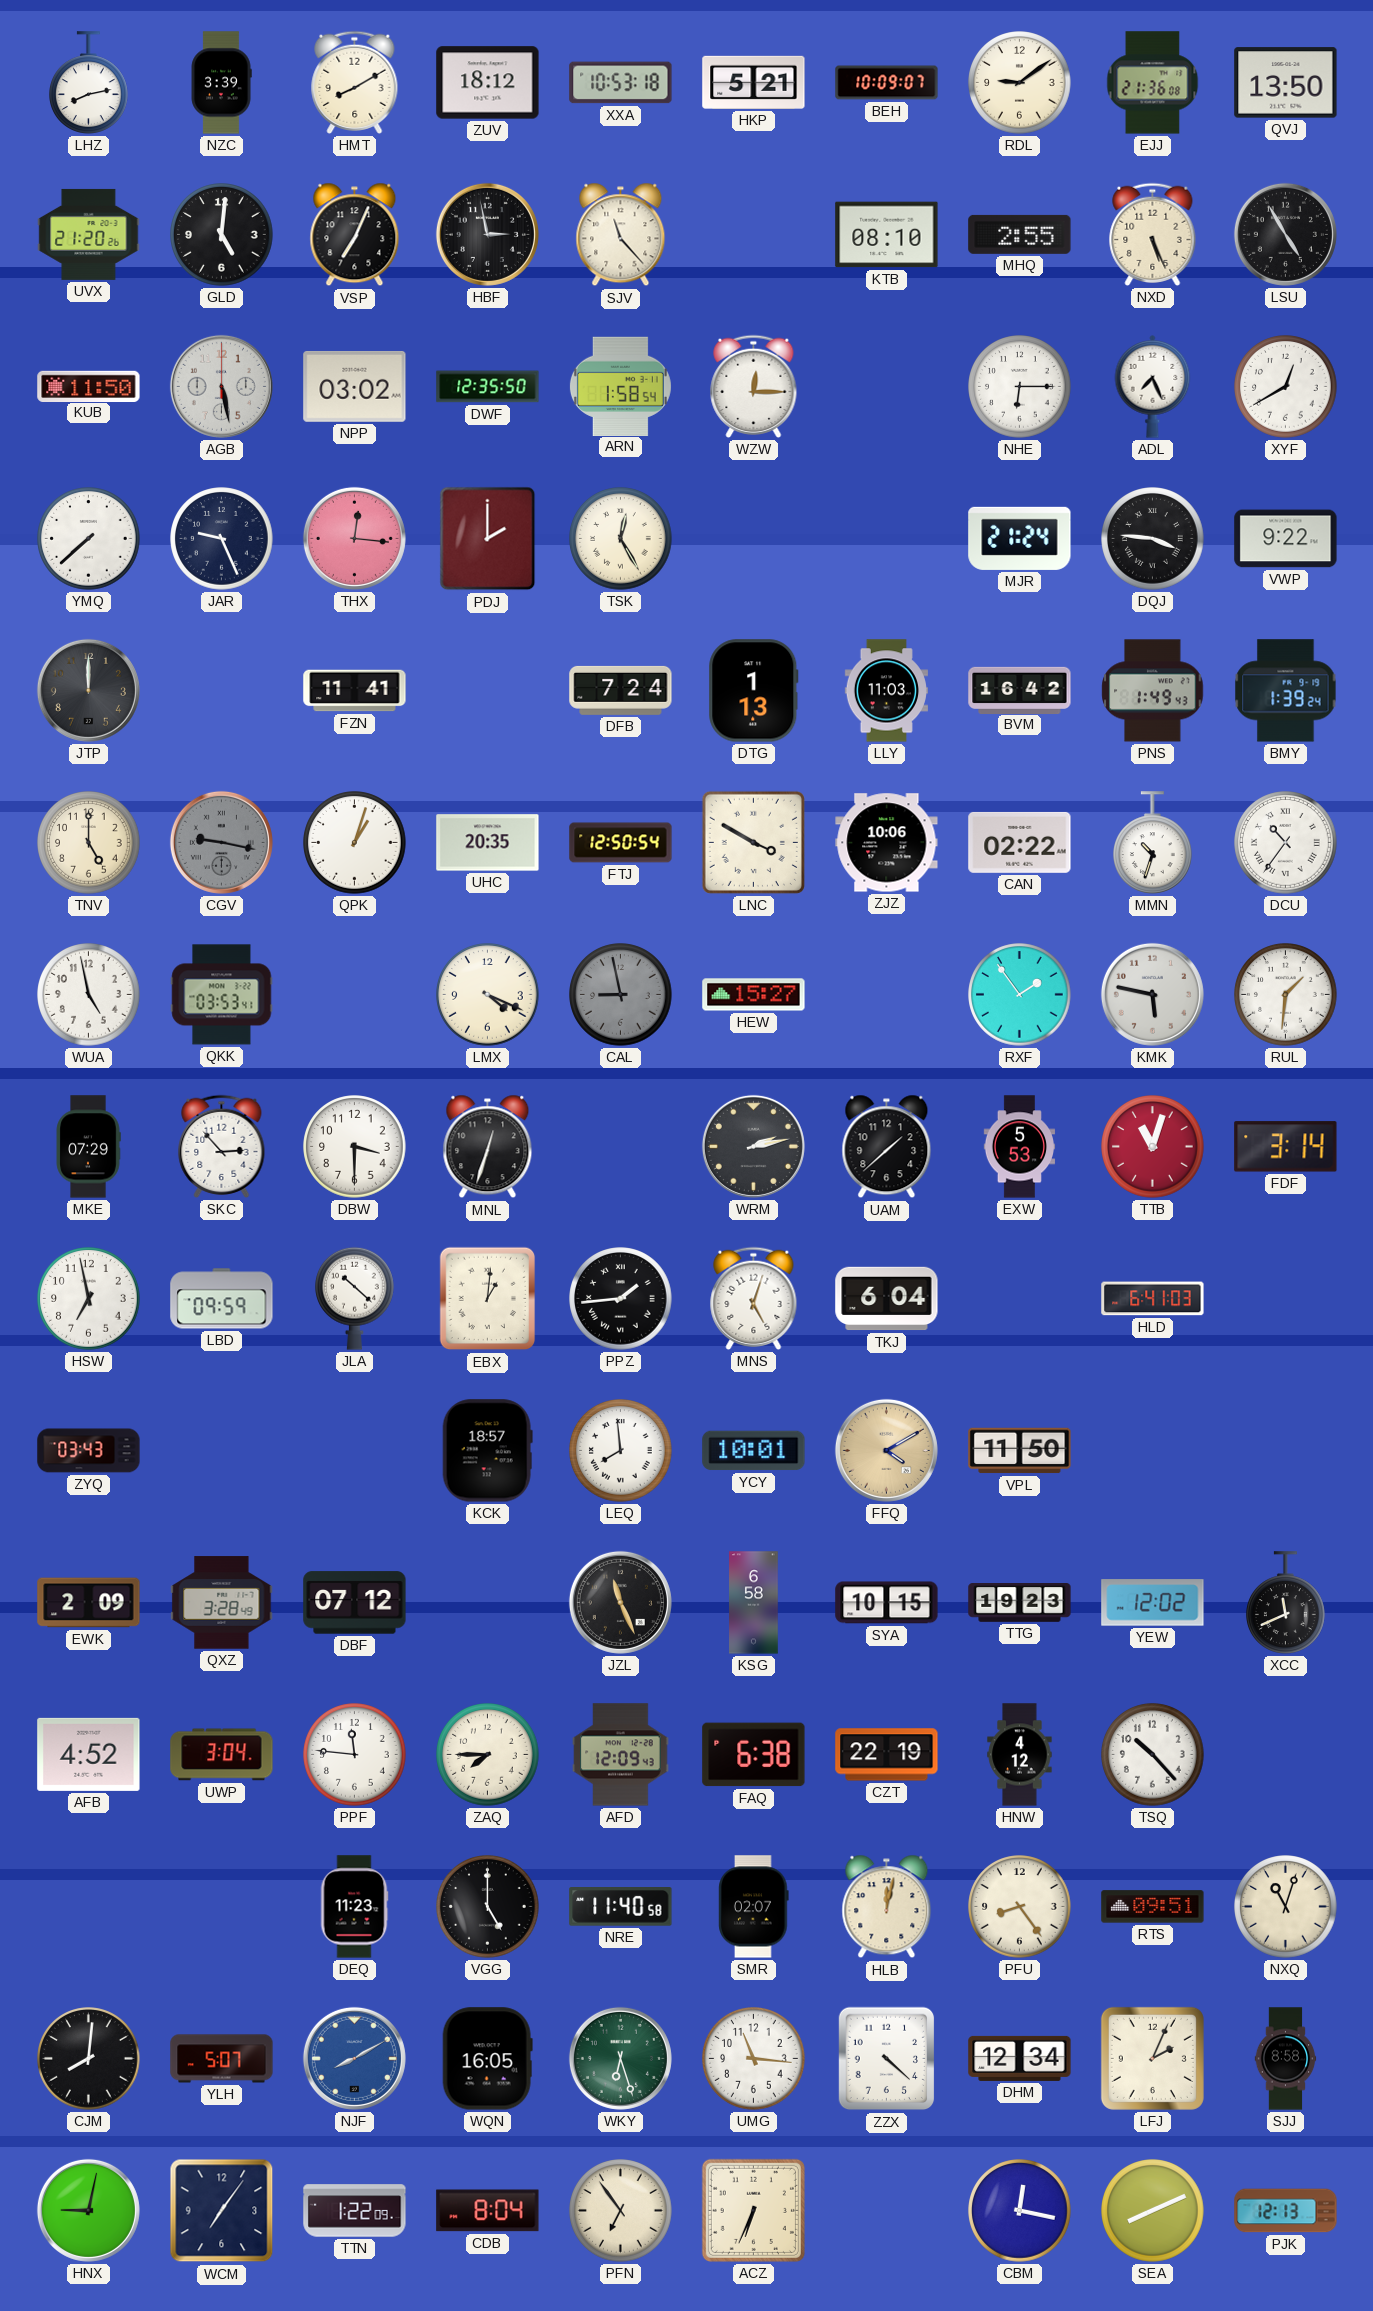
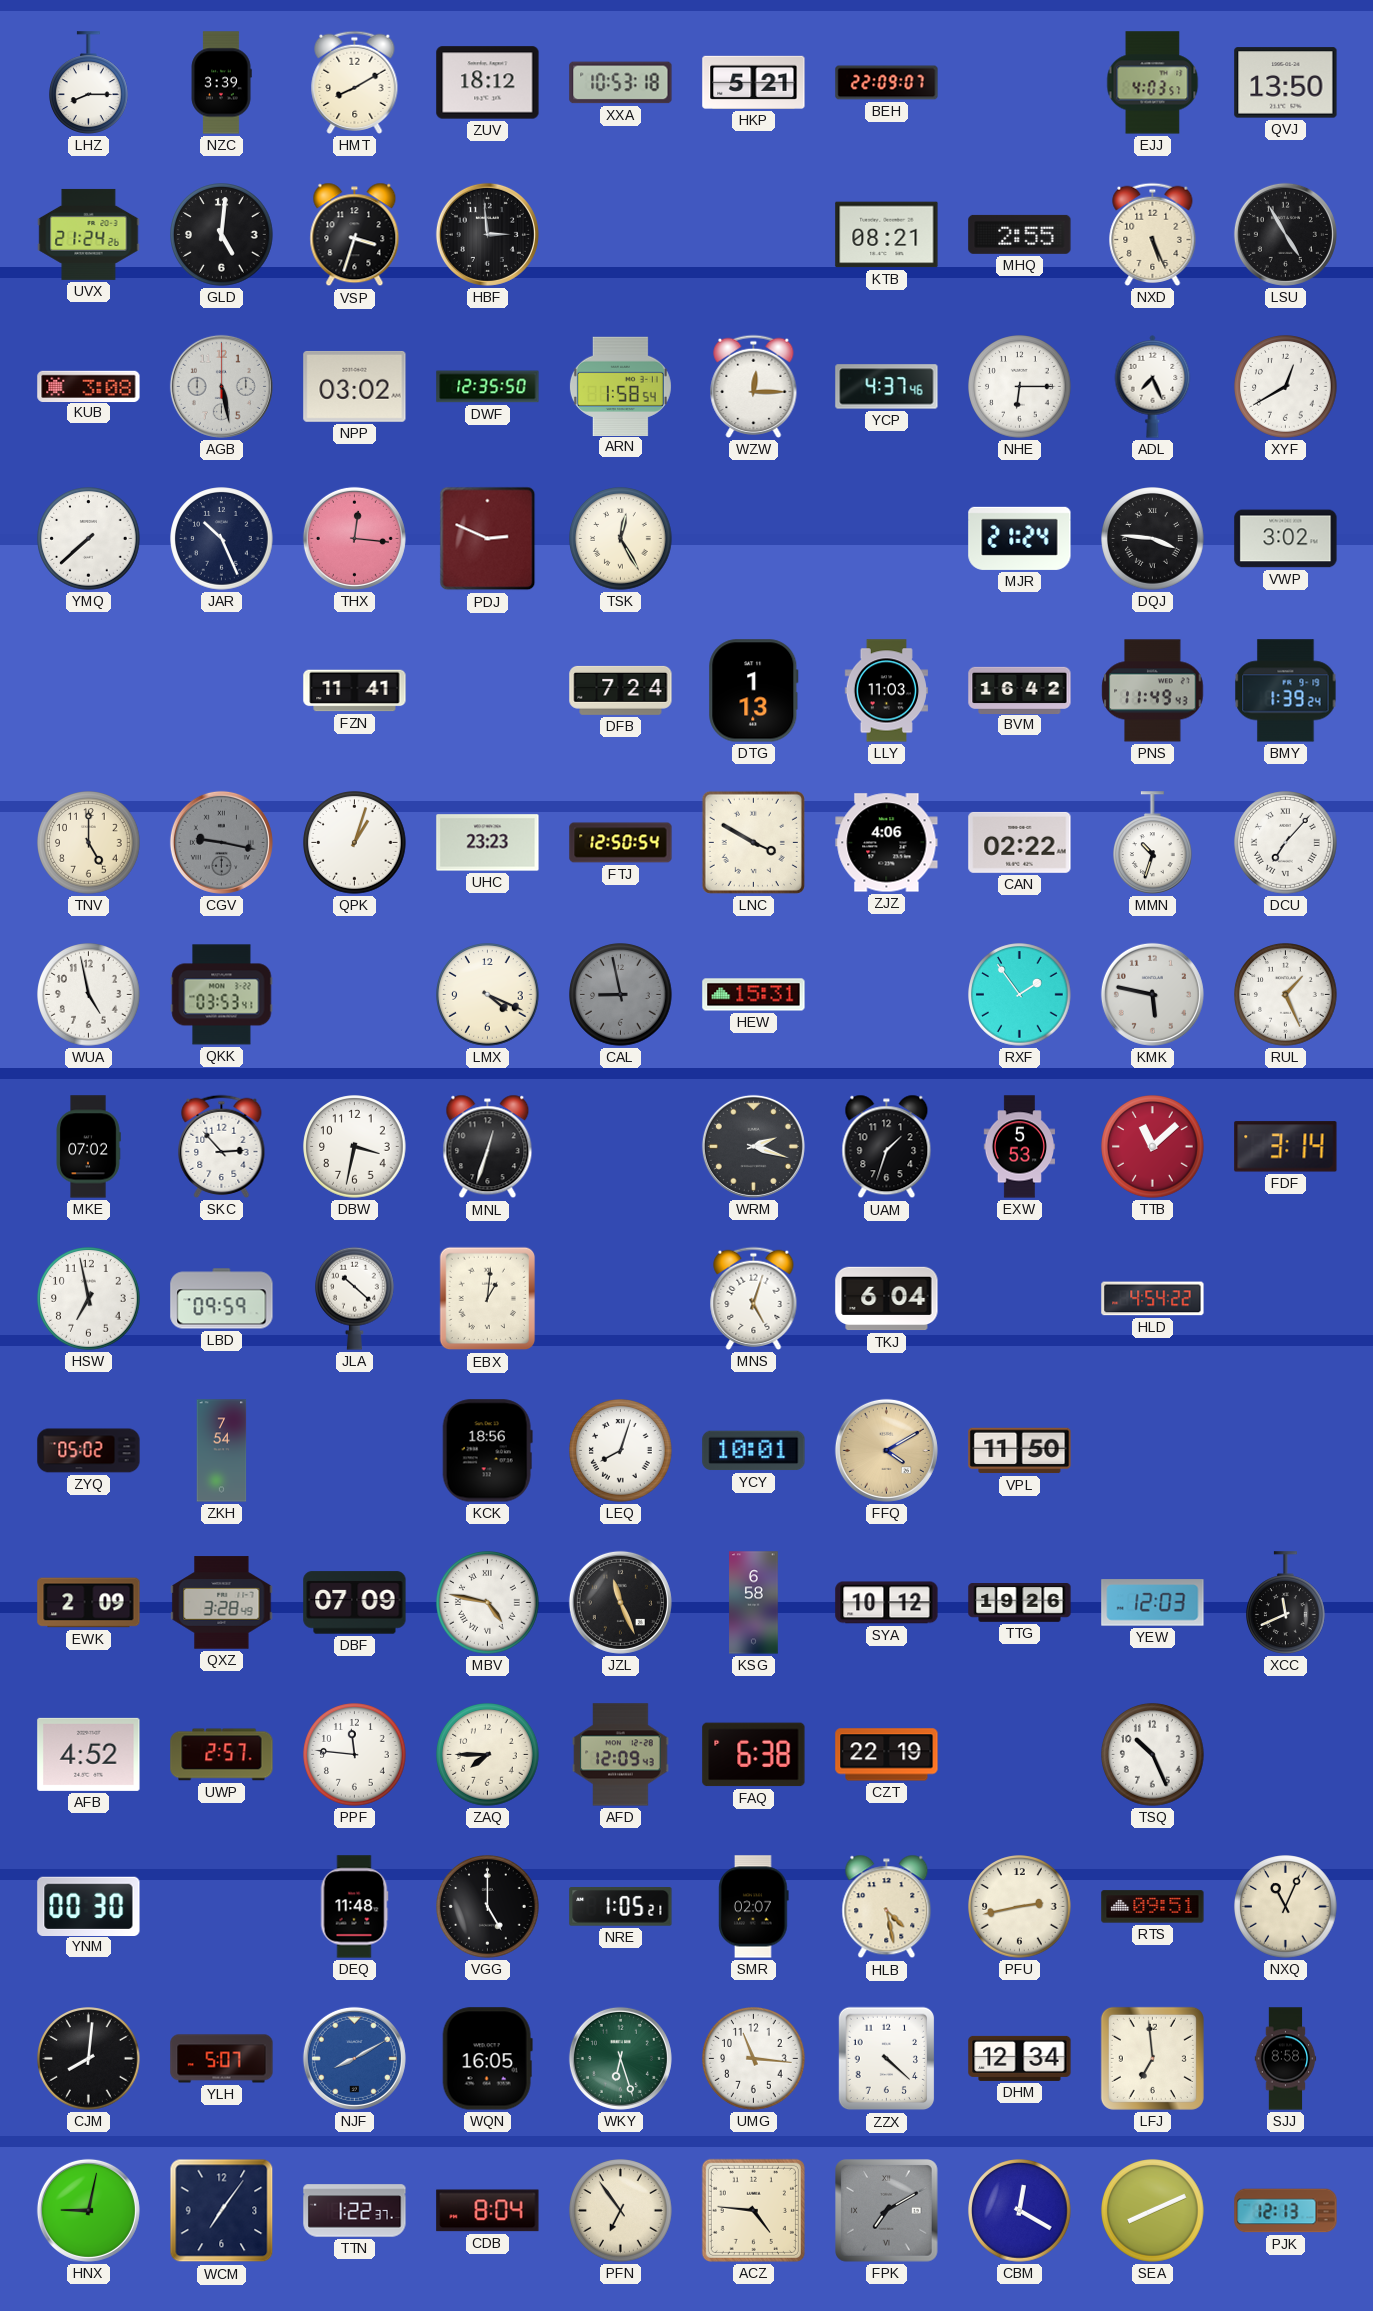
LHZ: 8:13 -> 8:15 (89, 83)
BEH: 10:09 -> 22:09 (887, 83)
RDL: 9:09 -> none (1020, 83)
EJJ: 21:36 -> 4:03 (1153, 83)
UVX: 21:20 -> 21:24 (89, 234)
VSP: 7:04 -> 3:33 (355, 235)
HBF: 2:58 -> 2:59 (487, 234)
SJV: 11:23 -> none (621, 235)
KTB: 08:10 -> 08:21 (887, 235)
KUB: 11:50 -> 3:08 (89, 386)
YCP: none -> 4:37 (887, 387)
JAR: 9:26 -> 10:26 (222, 539)
PDJ: 2:00 -> 2:49 (488, 539)
VWP: 9:22 -> 3:02 (1286, 539)
JTP: 12:00 -> none (88, 690)
PNS: 1:49 -> 11:49 (1153, 691)
UHC: 20:35 -> 23:23 (488, 843)
ZJZ: 10:06 -> 4:06 (887, 843)
DCU: 10:36 -> 7:07 (1286, 843)
HEW: 15:27 -> 15:31 (754, 995)
RUL: 1:31 -> 1:26 (1286, 995)
MKE: 07:29 -> 07:02 (88, 1147)
DBW: 3:30 -> 3:32 (355, 1147)
WRM: 2:13 -> 2:18 (753, 1146)
UAM: 1:38 -> 1:33 (887, 1147)
TTB: 11:03 -> 11:08 (1153, 1147)
PPZ: 1:44 -> none (621, 1299)
HLD: 6:41 -> 4:54 (1153, 1299)
ZYQ: 03:43 -> 05:02 (89, 1451)
ZKH: none -> 7:54 (222, 1451)
KCK: 18:57 -> 18:56 (487, 1451)
LEQ: 7:59 -> 8:03 (621, 1451)
DBF: 07:12 -> 07:09 (355, 1603)
MBV: none -> 4:47 (488, 1603)
SYA: 10:15 -> 10:12 (887, 1603)
TTG: 19:23 -> 19:26 (1020, 1603)
YEW: 12:02 -> 12:03 (1153, 1603)
UWP: 3:04 -> 2:57 (222, 1755)
HNW: 4:12 -> none (1020, 1755)
TSQ: 10:23 -> 10:26 (1153, 1755)
YNM: none -> 00:30 (89, 1906)
DEQ: 11:23 -> 11:48 (354, 1907)
NRE: 11:40 -> 1:05 (621, 1907)
HLB: 12:02 -> 4:28 (887, 1907)
PFU: 8:24 -> 2:43 (1020, 1907)
NXQ: 11:03 -> 11:04 (1286, 1907)
LFJ: 2:04 -> 6:59 (1152, 2058)
TTN: 1:22:09 -> 1:22:37 (355, 2211)
ACZ: 6:34 -> 4:46 (753, 2210)
FPK: none -> 7:10 (887, 2211)
CBM: 12:17 -> 12:20 (1020, 2211)
